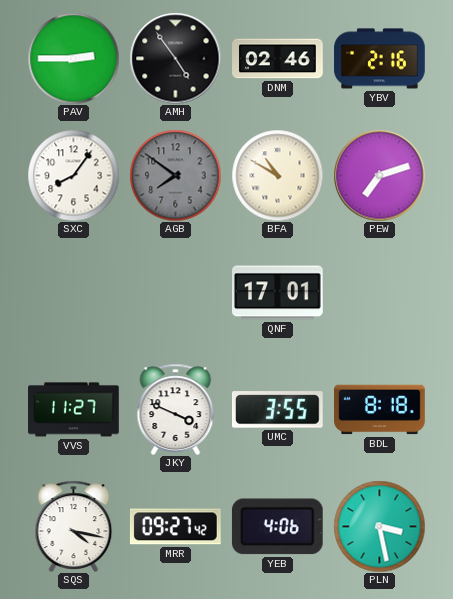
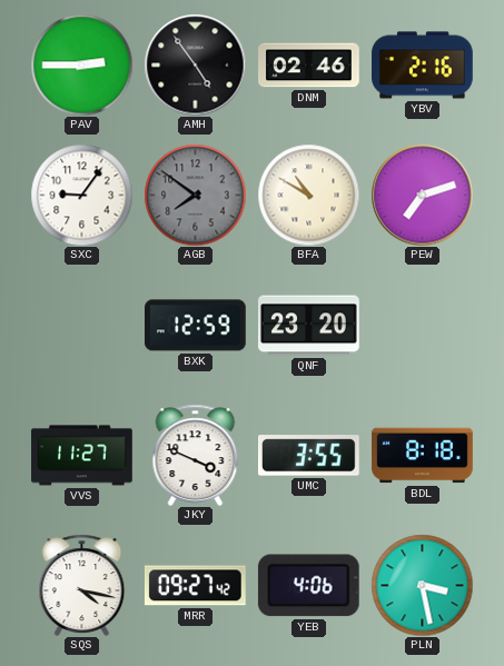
SXC: 8:06 -> 9:06 (81, 195)
BXK: none -> 12:59 (196, 326)
QNF: 17:01 -> 23:20 (309, 326)
